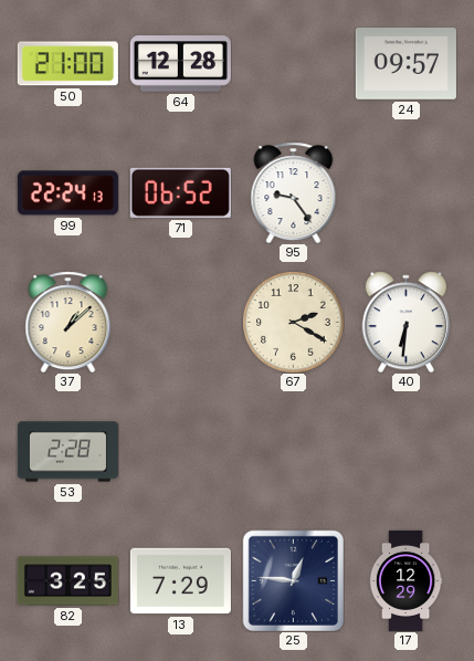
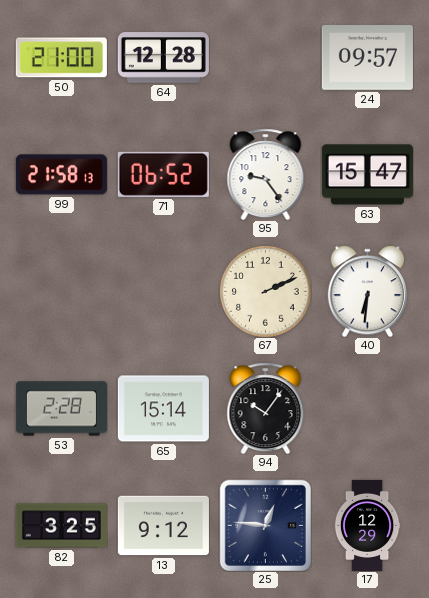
99: 22:24 -> 21:58 (61, 175)
63: none -> 15:47 (367, 175)
37: 1:08 -> none (69, 322)
67: 2:20 -> 2:11 (265, 291)
65: none -> 15:14 (163, 409)
94: none -> 10:06 (266, 408)
13: 7:29 -> 9:12 (163, 526)
